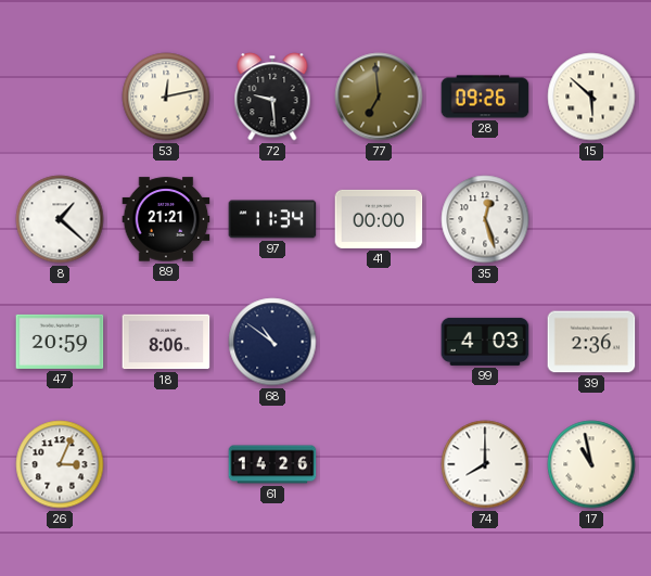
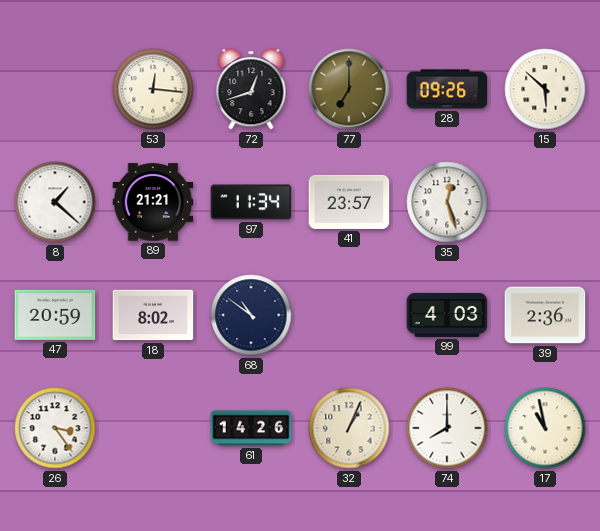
53: 12:13 -> 12:16 (153, 89)
72: 9:29 -> 12:42 (251, 89)
77: 6:59 -> 7:00 (349, 89)
41: 00:00 -> 23:57 (349, 202)
18: 8:06 -> 8:02 (153, 315)
26: 3:04 -> 3:24 (55, 428)
32: none -> 1:04 (349, 428)
